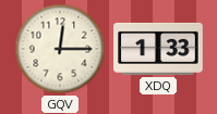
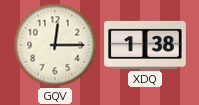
XDQ: 1:33 -> 1:38 (145, 45)
